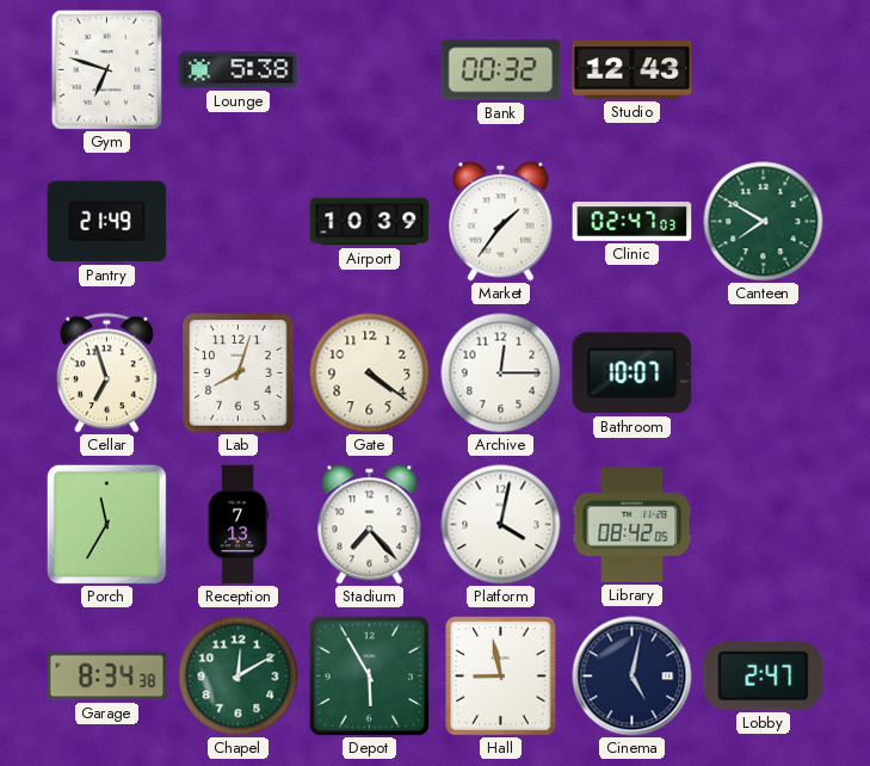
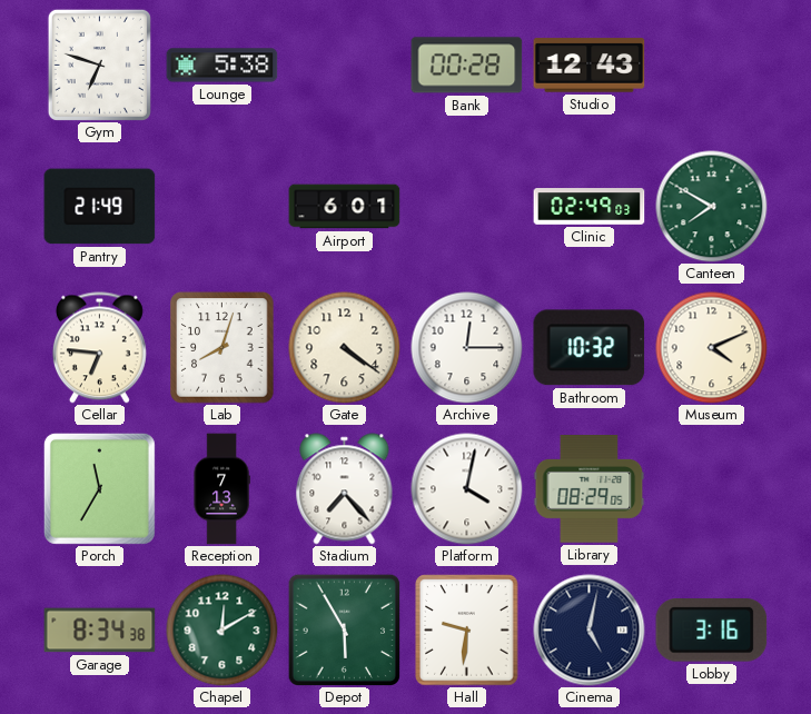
Bank: 00:32 -> 00:28 (467, 66)
Airport: 10:39 -> 6:01 (345, 207)
Market: 1:36 -> none (501, 222)
Clinic: 02:47 -> 02:49 (590, 207)
Cellar: 6:57 -> 6:46 (99, 348)
Bathroom: 10:07 -> 10:32 (590, 348)
Museum: none -> 4:11 (712, 348)
Library: 08:42 -> 08:29 (590, 489)
Hall: 8:58 -> 9:31 (467, 631)
Lobby: 2:47 -> 3:16 (712, 631)
